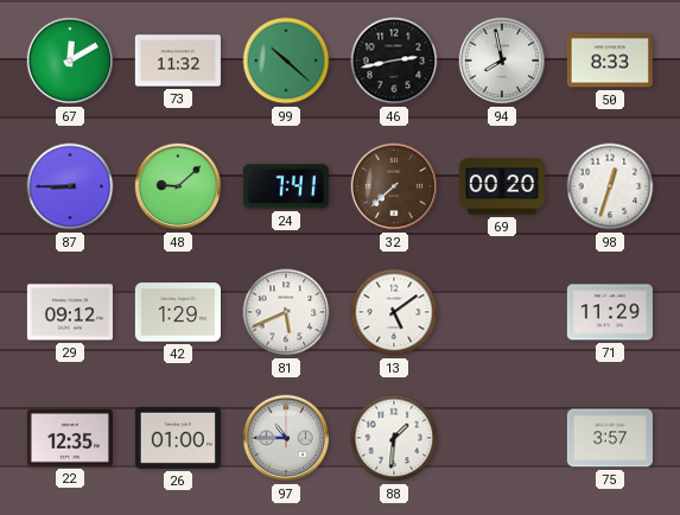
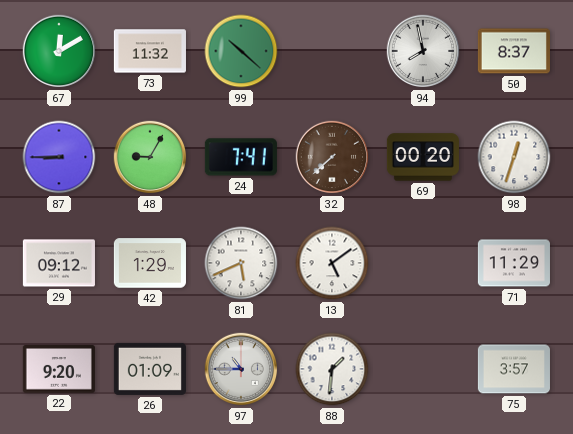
46: 2:43 -> none (394, 61)
50: 8:33 -> 8:37 (514, 51)
48: 9:08 -> 9:05 (150, 157)
22: 12:35 -> 9:20 (59, 370)
26: 01:00 -> 01:09 (150, 369)
